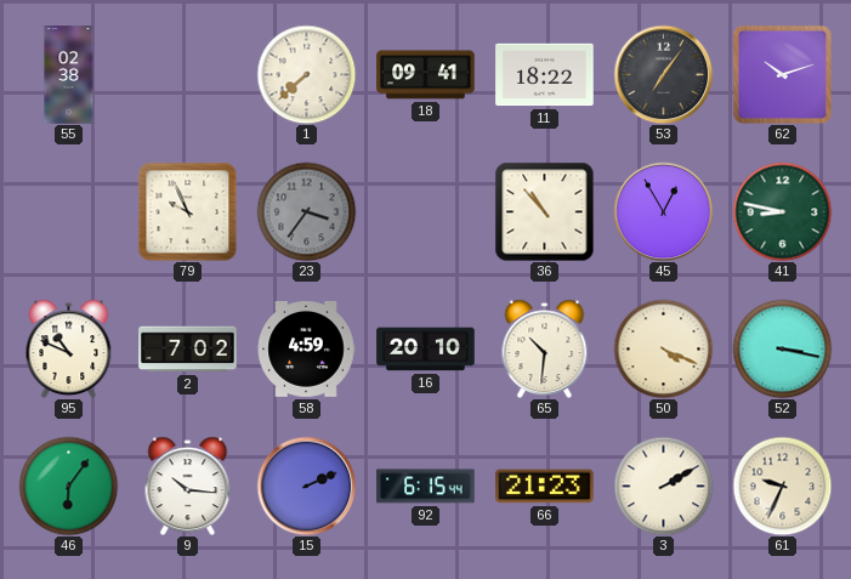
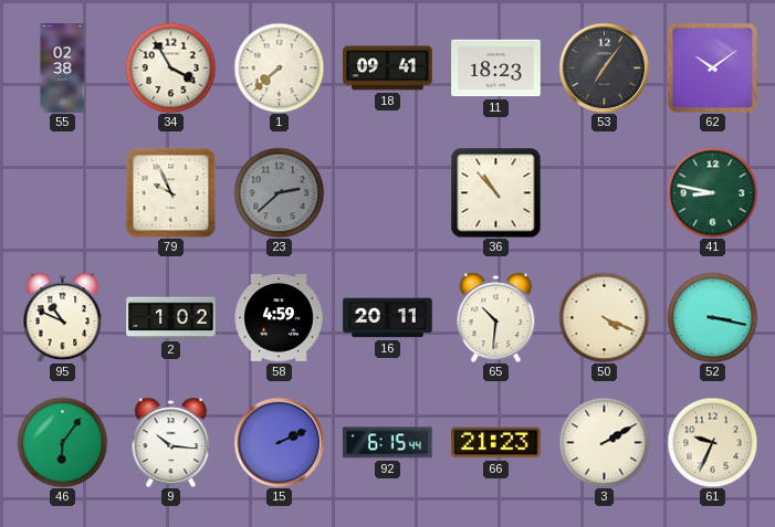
34: none -> 3:55 (170, 67)
11: 18:22 -> 18:23 (496, 68)
62: 10:12 -> 10:09 (712, 67)
23: 3:36 -> 2:38 (279, 192)
45: 12:55 -> none (663, 211)
2: 7:02 -> 1:02 (171, 318)
16: 20:10 -> 20:11 (388, 318)
